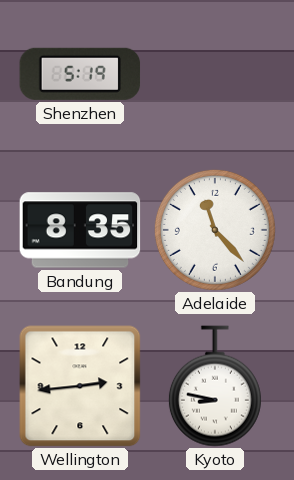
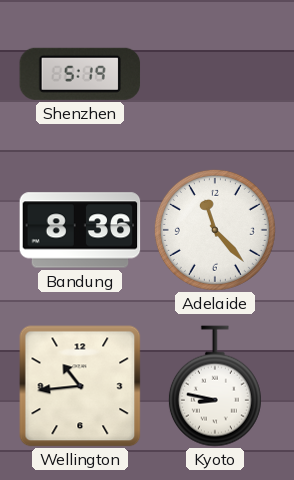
Bandung: 8:35 -> 8:36 (80, 230)
Wellington: 2:44 -> 10:44 (80, 386)
